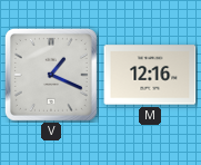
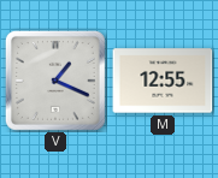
M: 12:16 -> 12:55 (163, 81)
